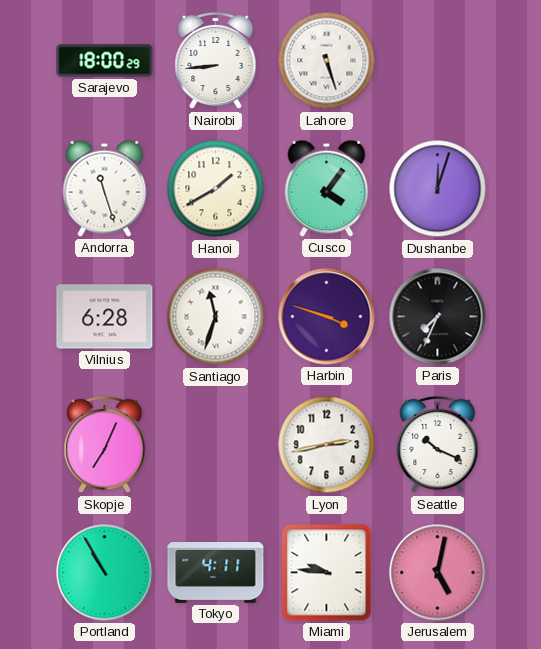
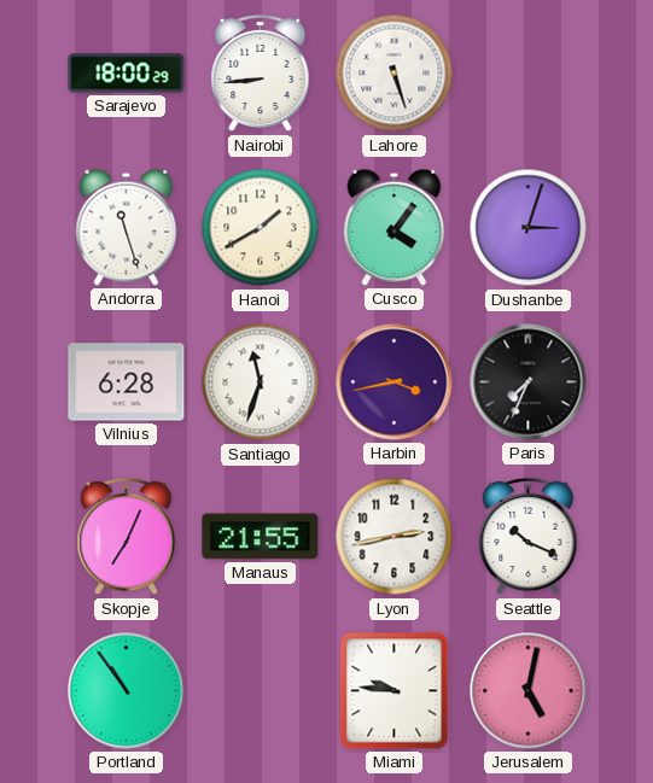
Dushanbe: 12:03 -> 3:03 (529, 228)
Harbin: 3:48 -> 3:43 (395, 382)
Manaus: none -> 21:55 (261, 537)
Portland: 10:55 -> 10:54 (127, 691)
Tokyo: 4:11 -> none (216, 573)
